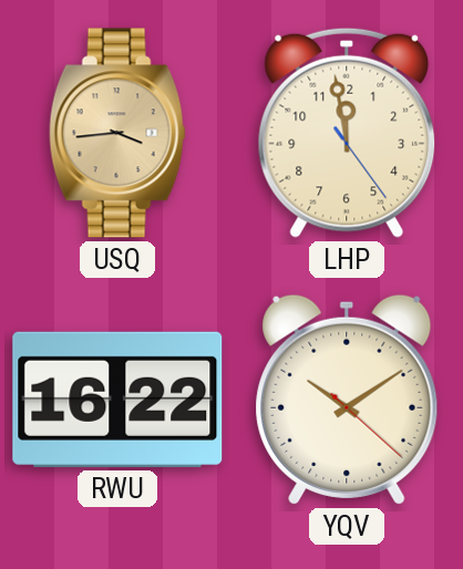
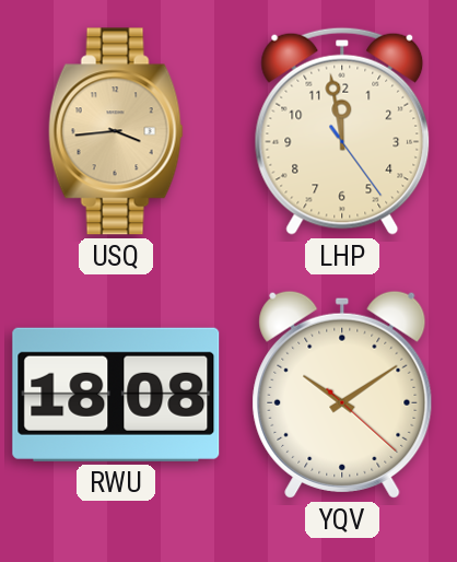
RWU: 16:22 -> 18:08 (116, 395)
